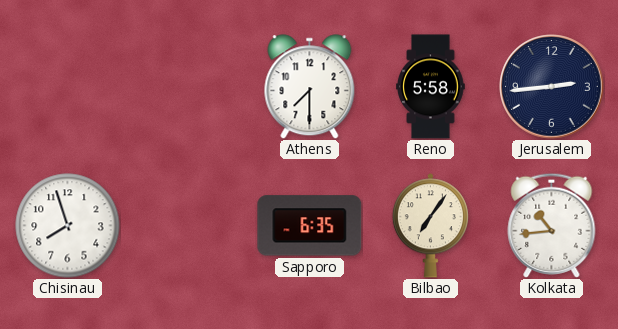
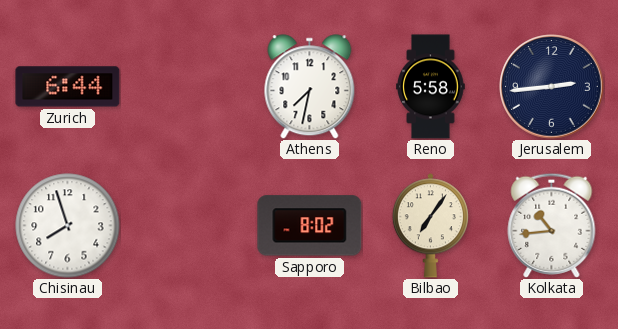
Zurich: none -> 6:44 (68, 87)
Athens: 7:30 -> 7:32 (310, 87)
Sapporo: 6:35 -> 8:02 (310, 226)
